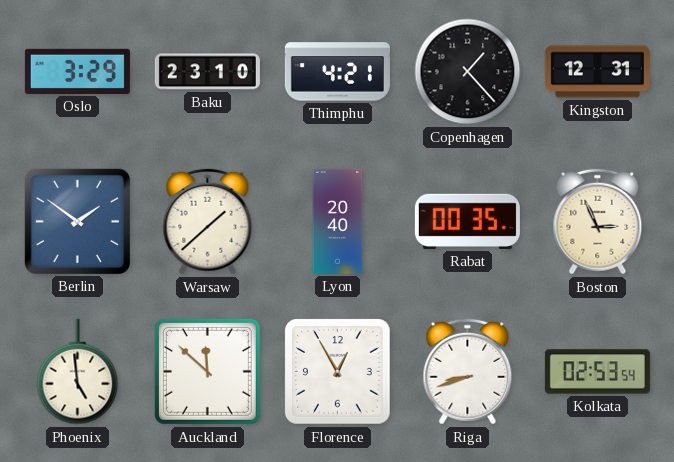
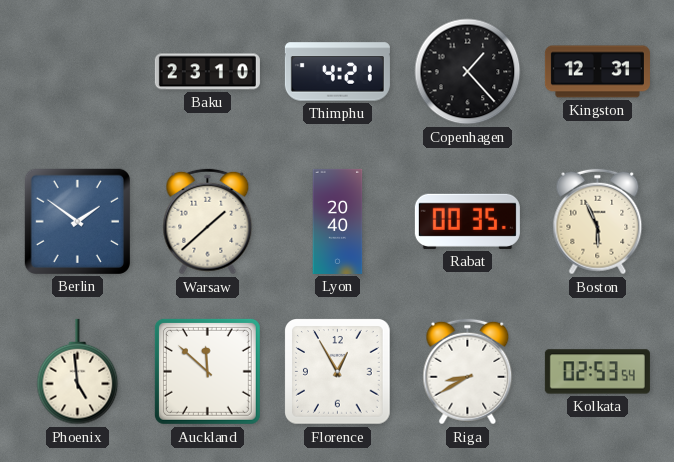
Oslo: 3:29 -> none (77, 71)
Boston: 2:56 -> 5:56 (598, 222)
Riga: 8:42 -> 8:40 (468, 372)
